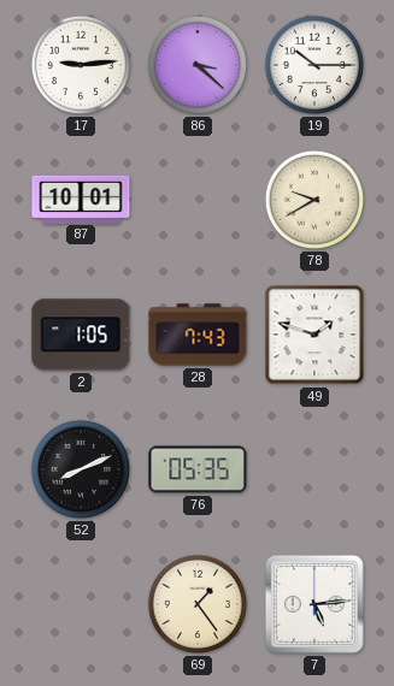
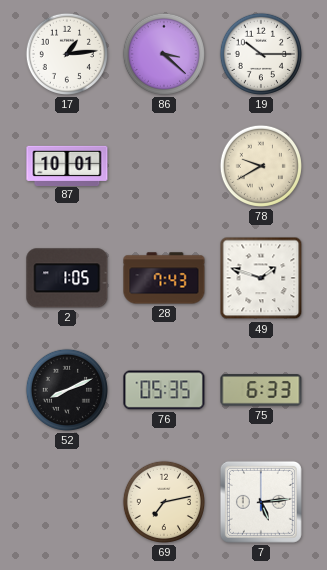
17: 9:14 -> 1:14 (67, 54)
75: none -> 6:33 (261, 390)
69: 1:24 -> 7:13 (164, 502)
